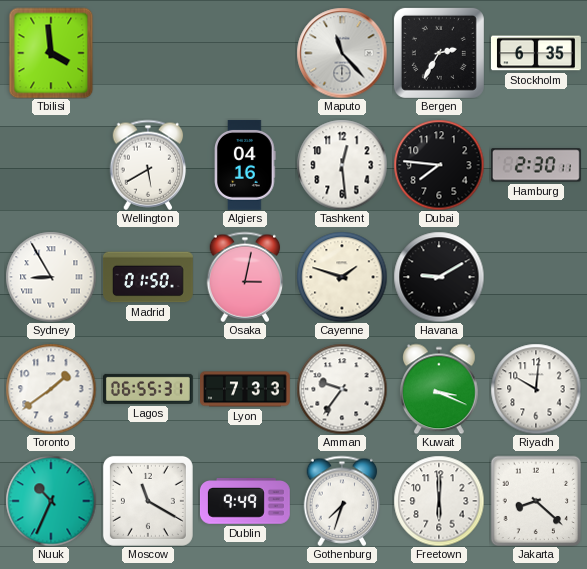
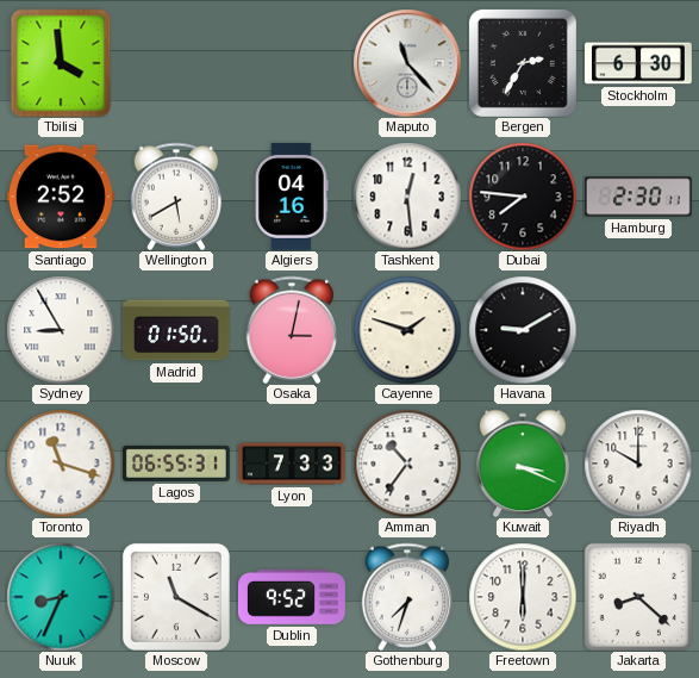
Stockholm: 6:35 -> 6:30 (638, 63)
Santiago: none -> 2:52 (61, 197)
Toronto: 1:39 -> 11:18 (61, 464)
Amman: 9:36 -> 10:36 (407, 464)
Riyadh: 10:01 -> 10:00 (638, 464)
Nuuk: 10:34 -> 8:34 (61, 597)
Dublin: 9:49 -> 9:52 (292, 597)
